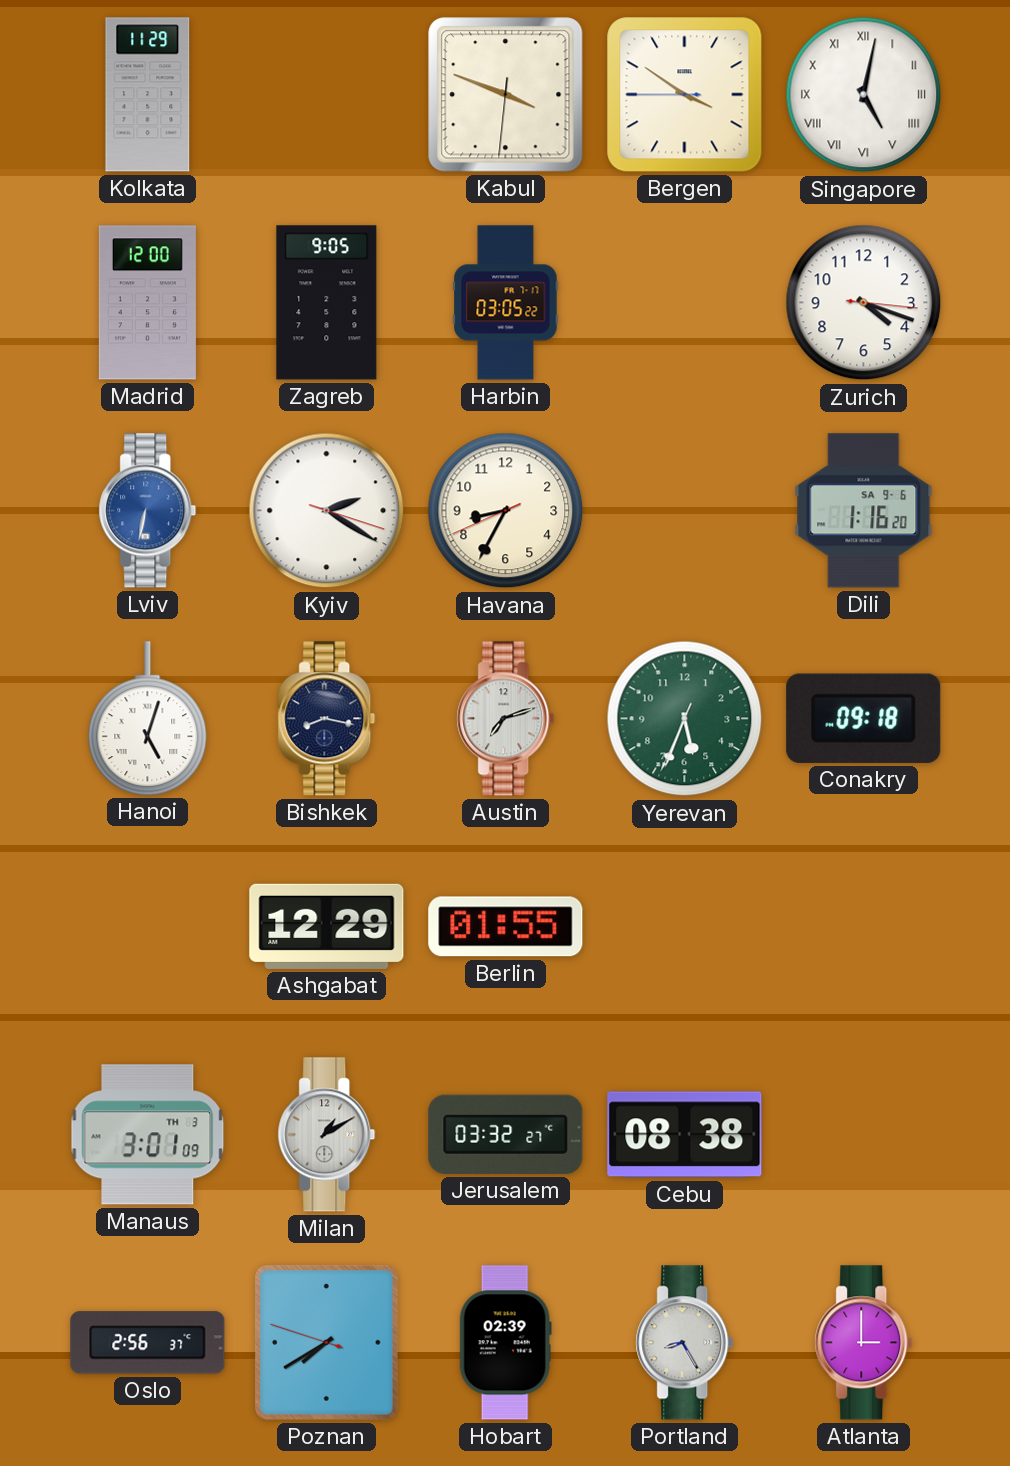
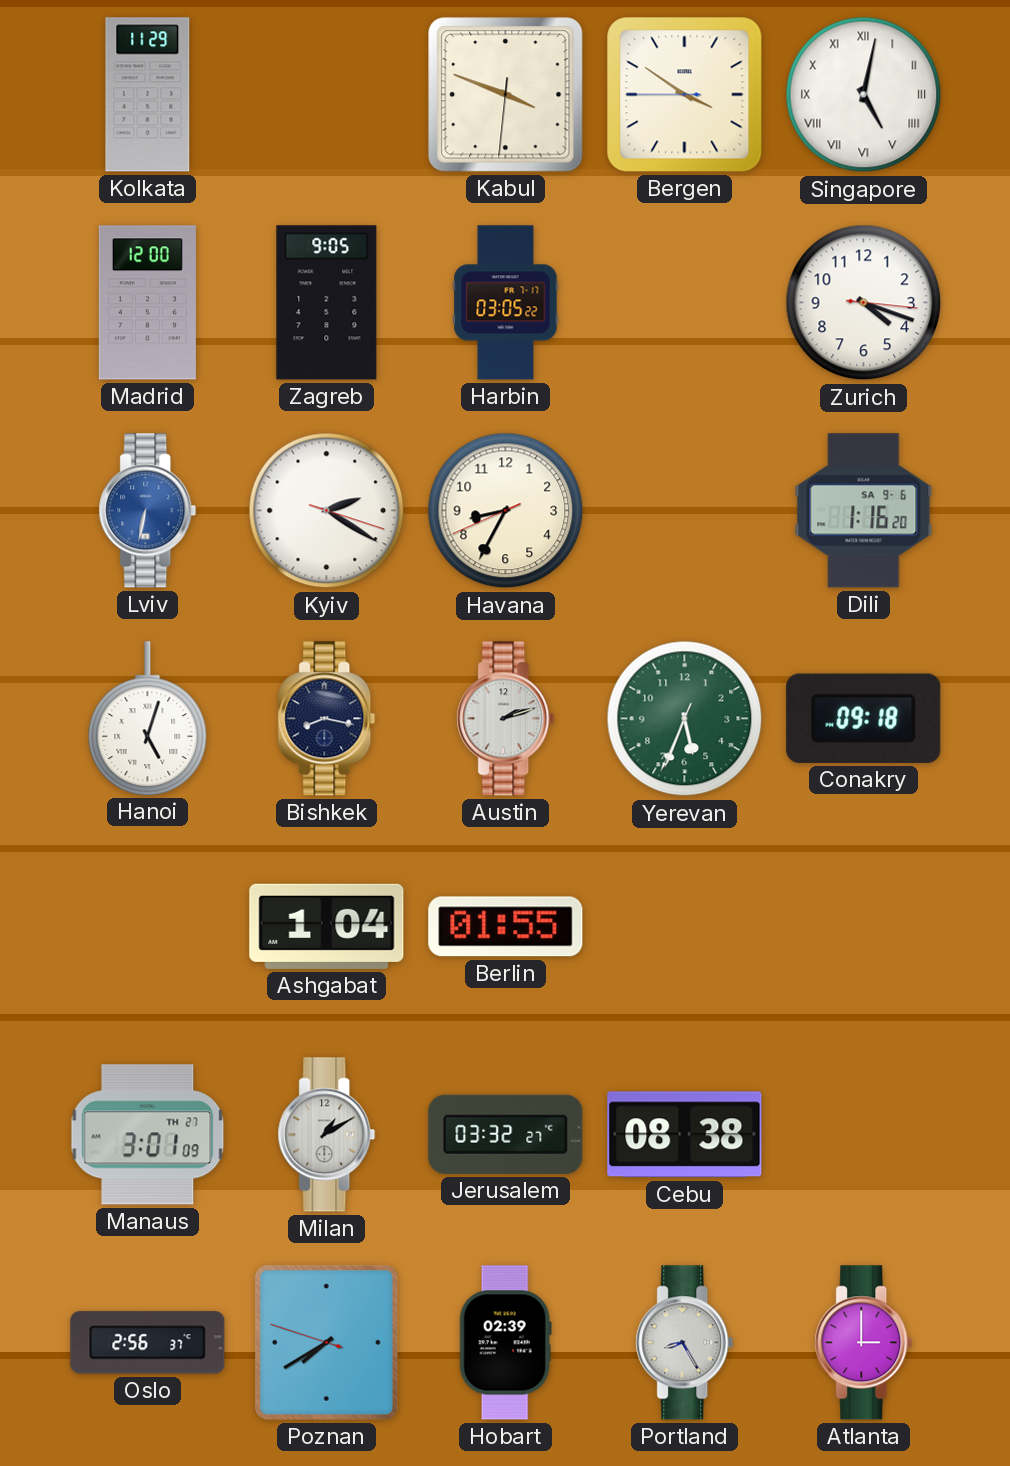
Austin: 7:12 -> 2:12 (506, 719)
Ashgabat: 12:29 -> 1:04 (327, 926)
Manaus date: TH 3 -> TH 27 (148, 1135)
